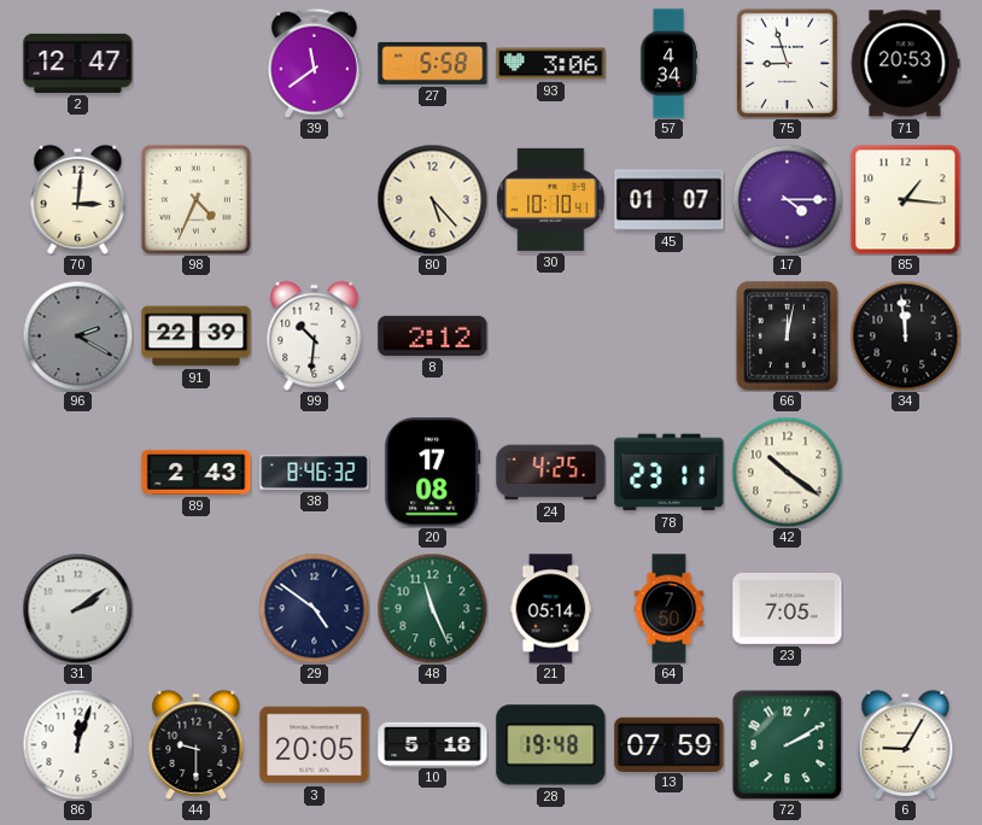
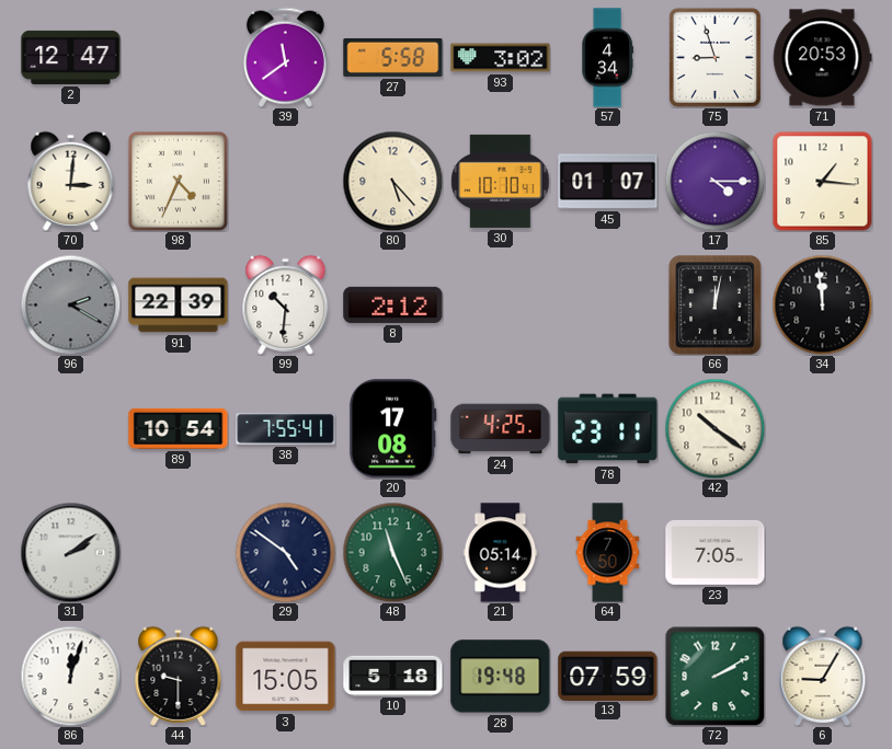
93: 3:06 -> 3:02 (501, 58)
89: 2:43 -> 10:54 (179, 428)
38: 8:46 -> 7:55 (286, 429)
3: 20:05 -> 15:05 (286, 677)
